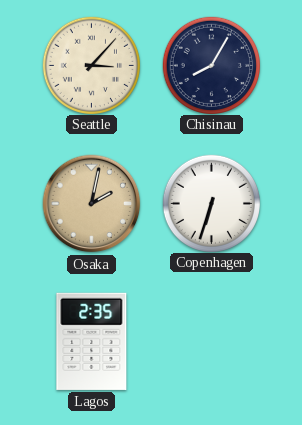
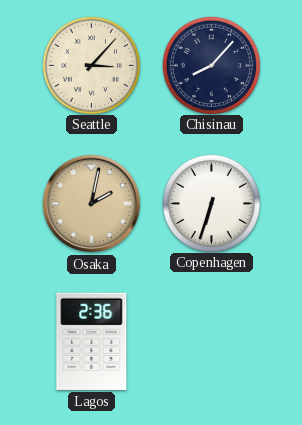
Chisinau: 8:05 -> 8:07 (211, 65)
Lagos: 2:35 -> 2:36 (92, 341)
